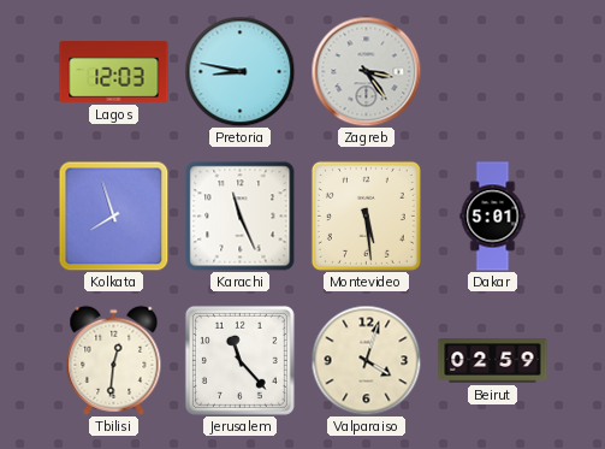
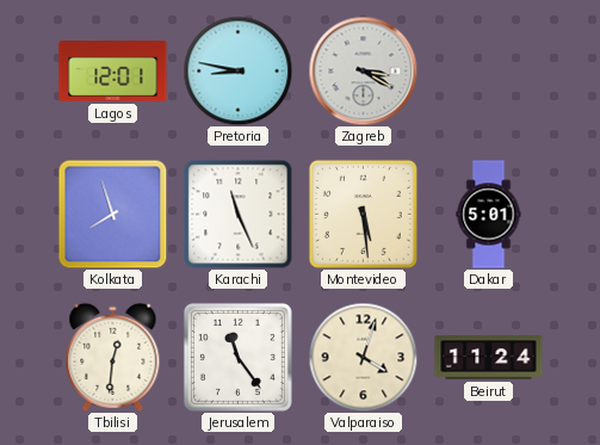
Lagos: 12:03 -> 12:01 (113, 72)
Zagreb: 3:24 -> 3:20 (363, 70)
Jerusalem: 11:23 -> 11:24 (237, 357)
Beirut: 02:59 -> 11:24 (489, 358)
